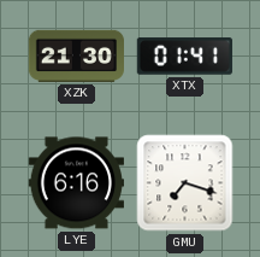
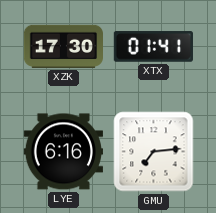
XZK: 21:30 -> 17:30 (63, 46)
GMU: 7:18 -> 7:14 (154, 152)
